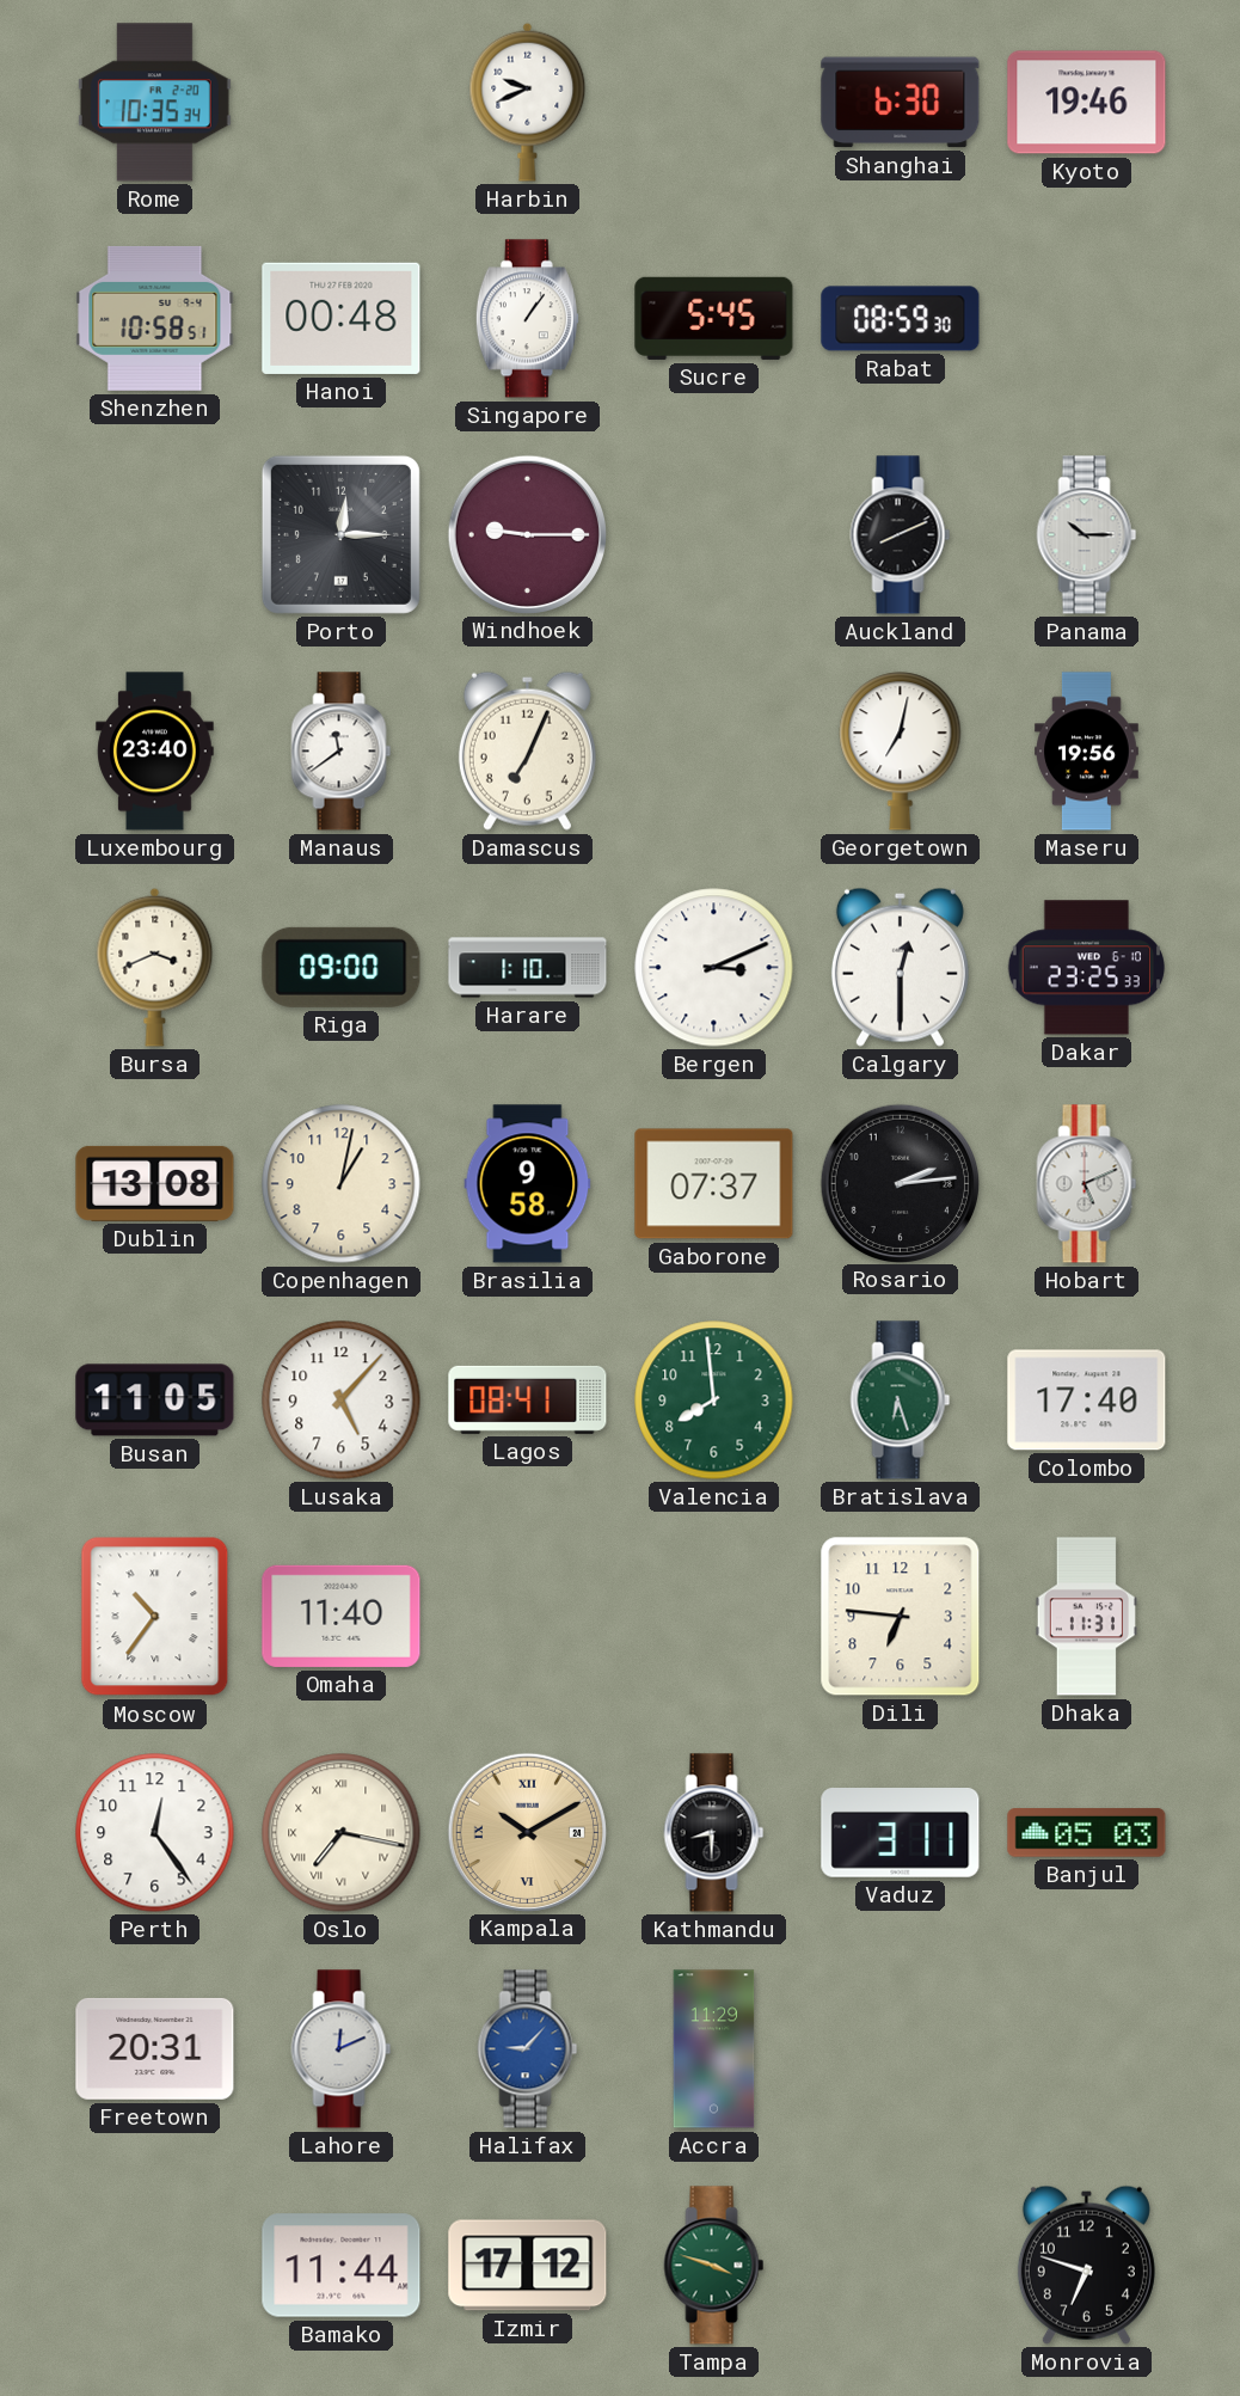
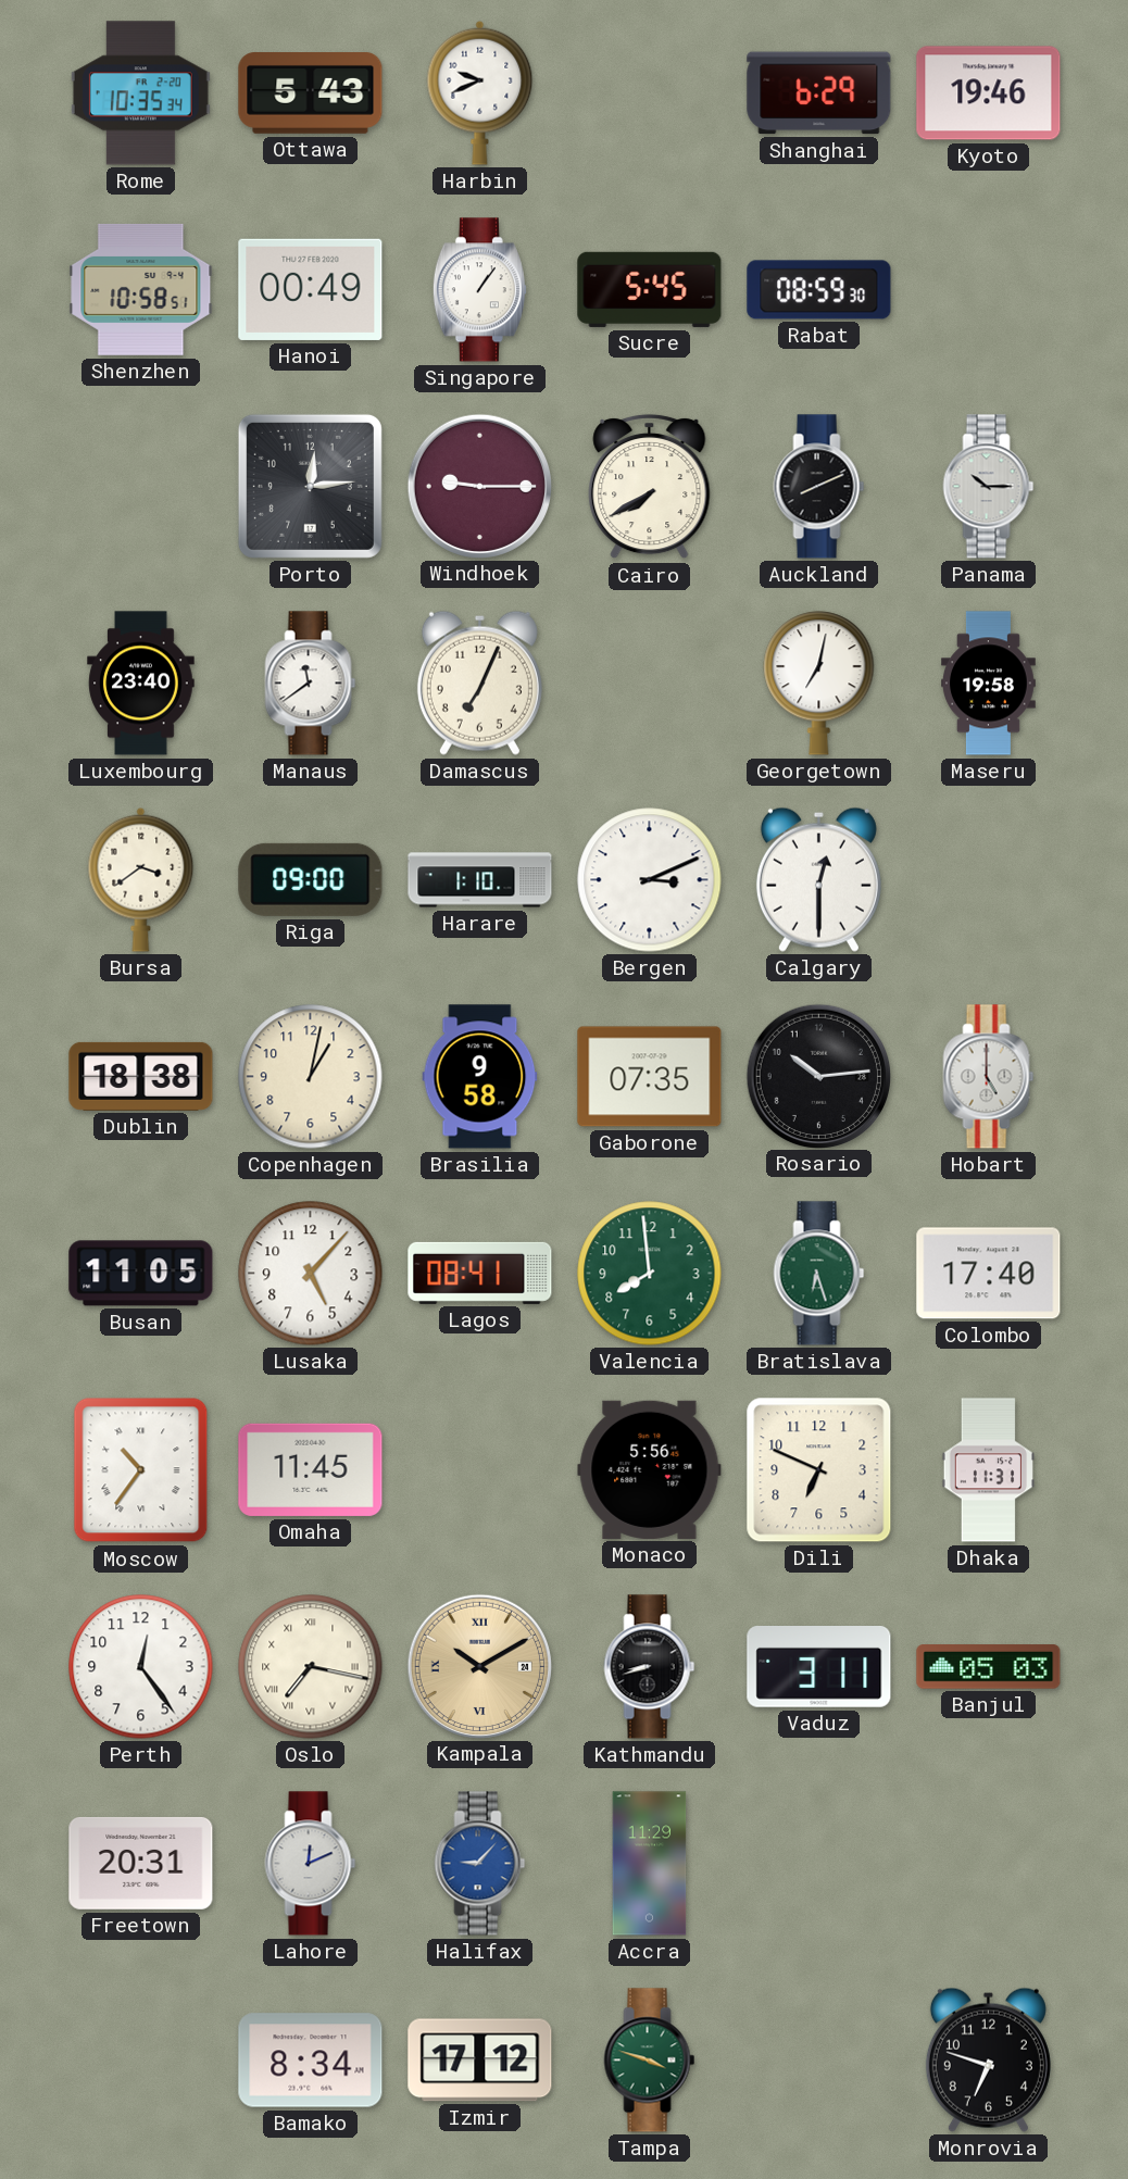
Ottawa: none -> 5:43 (311, 93)
Shanghai: 6:30 -> 6:29 (819, 93)
Hanoi: 00:48 -> 00:49 (311, 289)
Porto: 12:15 -> 12:14 (310, 486)
Cairo: none -> 7:40 (650, 487)
Maseru: 19:56 -> 19:58 (989, 684)
Bursa: 3:41 -> 3:39 (141, 879)
Dakar: 23:25 -> none (1086, 968)
Dublin: 13:08 -> 18:38 (141, 1076)
Gaborone: 07:37 -> 07:35 (650, 1077)
Rosario: 2:14 -> 10:14 (818, 1076)
Hobart: 5:11 -> 5:00 (989, 1077)
Omaha: 11:40 -> 11:45 (311, 1469)
Monaco: none -> 5:56 (650, 1469)
Dili: 6:46 -> 6:49 (819, 1470)
Kathmandu: 8:30 -> 8:42 (650, 1667)
Bamako: 11:44 -> 8:34 (311, 2061)
